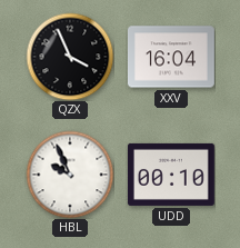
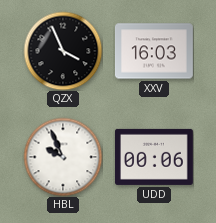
XXV: 16:04 -> 16:03 (154, 51)
UDD: 00:10 -> 00:06 (154, 157)
